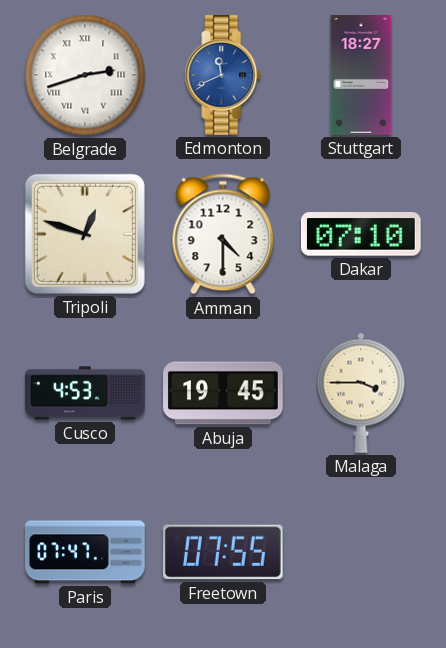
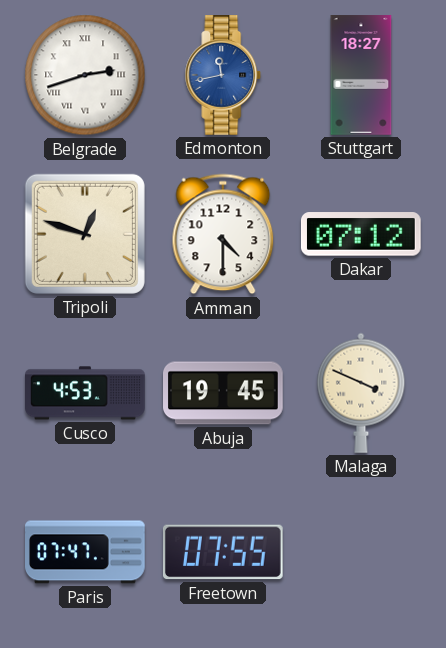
Edmonton: 11:41 -> 11:43 (223, 76)
Dakar: 07:10 -> 07:12 (361, 234)
Malaga: 3:45 -> 3:49 (361, 393)
